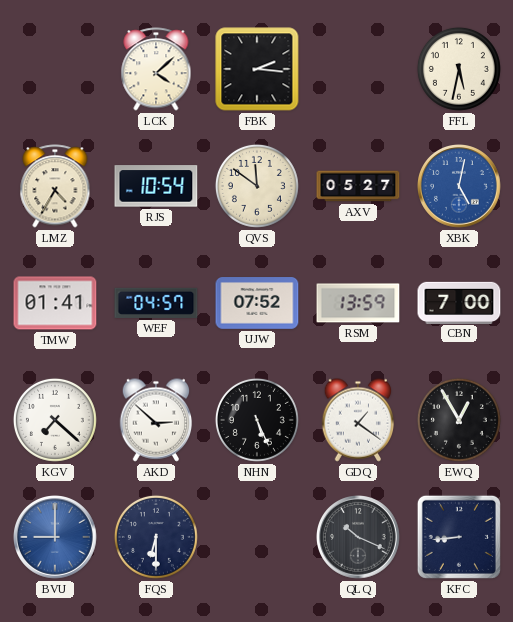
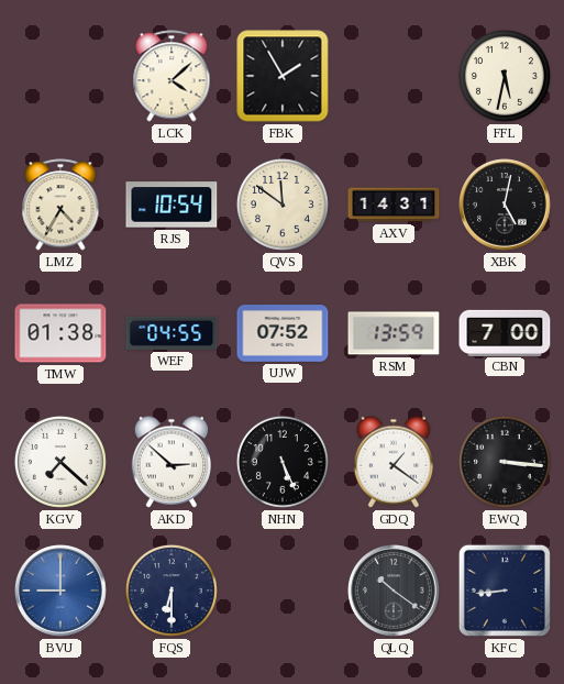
FBK: 2:16 -> 1:55 (283, 76)
AXV: 05:27 -> 14:31 (394, 205)
XBK dial: blue -> black (506, 206)
TMW: 01:41 -> 01:38 (60, 333)
WEF: 04:57 -> 04:55 (172, 333)
EWQ: 12:55 -> 3:16 (505, 462)
QLQ: 10:19 -> 10:21 (395, 592)
